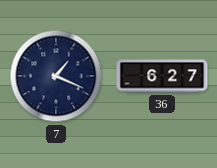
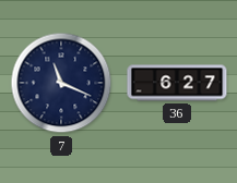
7: 1:19 -> 11:19 (61, 83)
